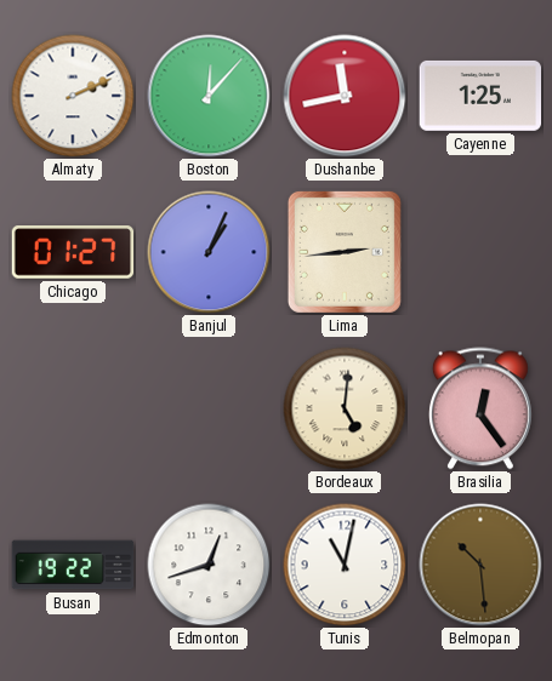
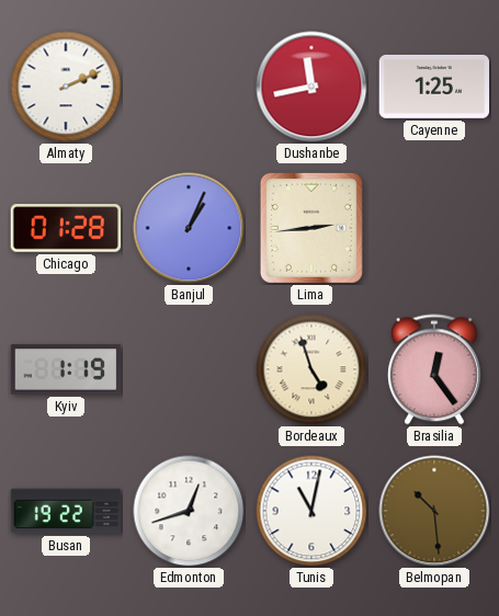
Boston: 12:07 -> none (209, 96)
Chicago: 01:27 -> 01:28 (66, 228)
Kyiv: none -> 1:19 (66, 369)
Bordeaux: 5:01 -> 4:57 (311, 369)
